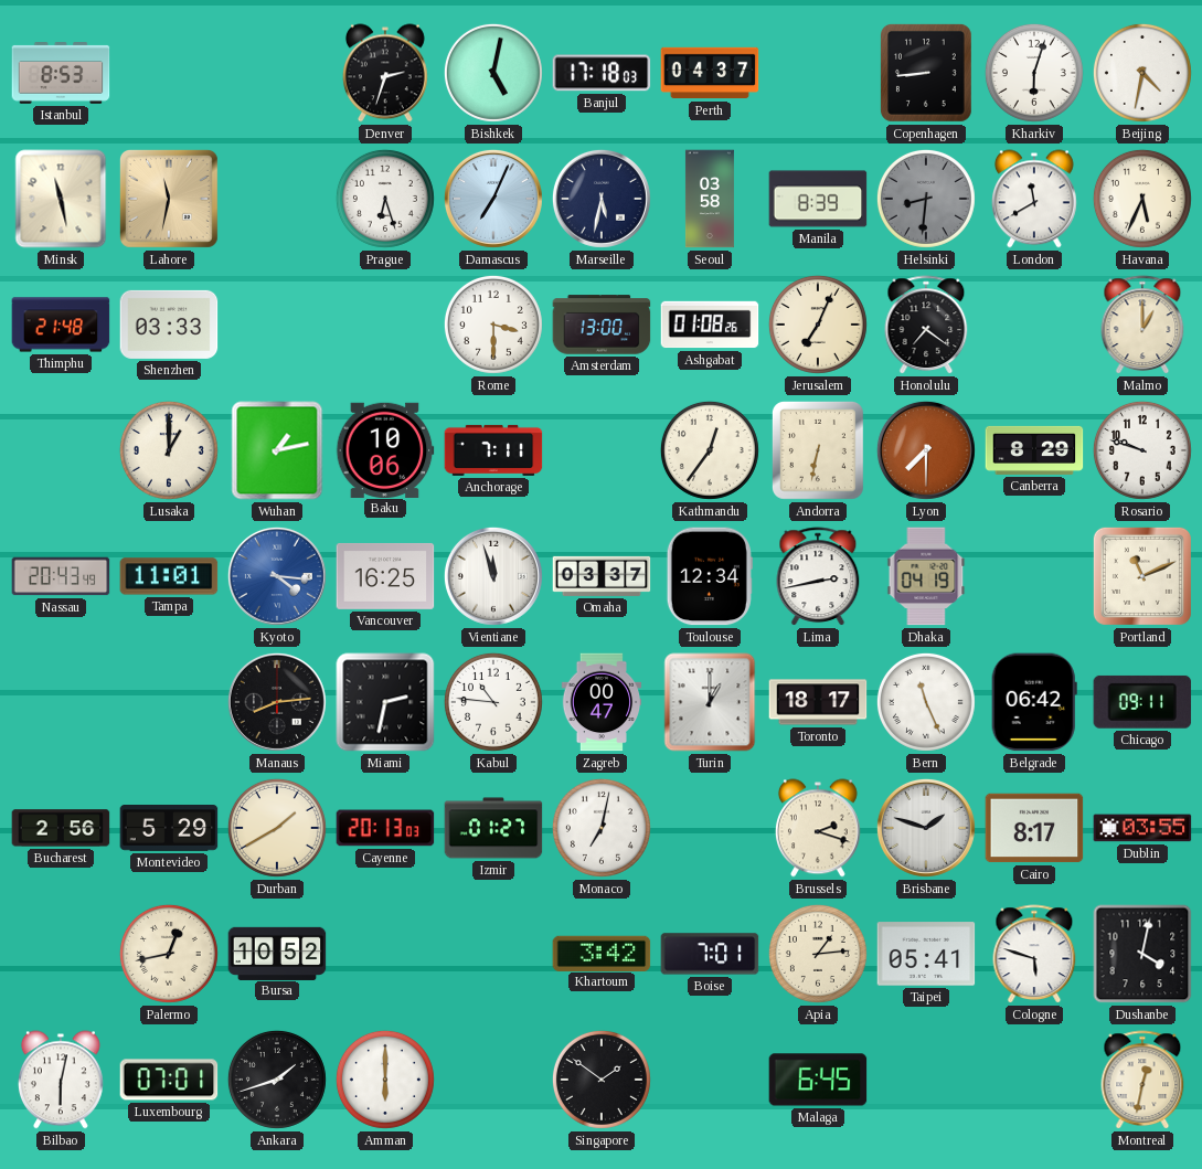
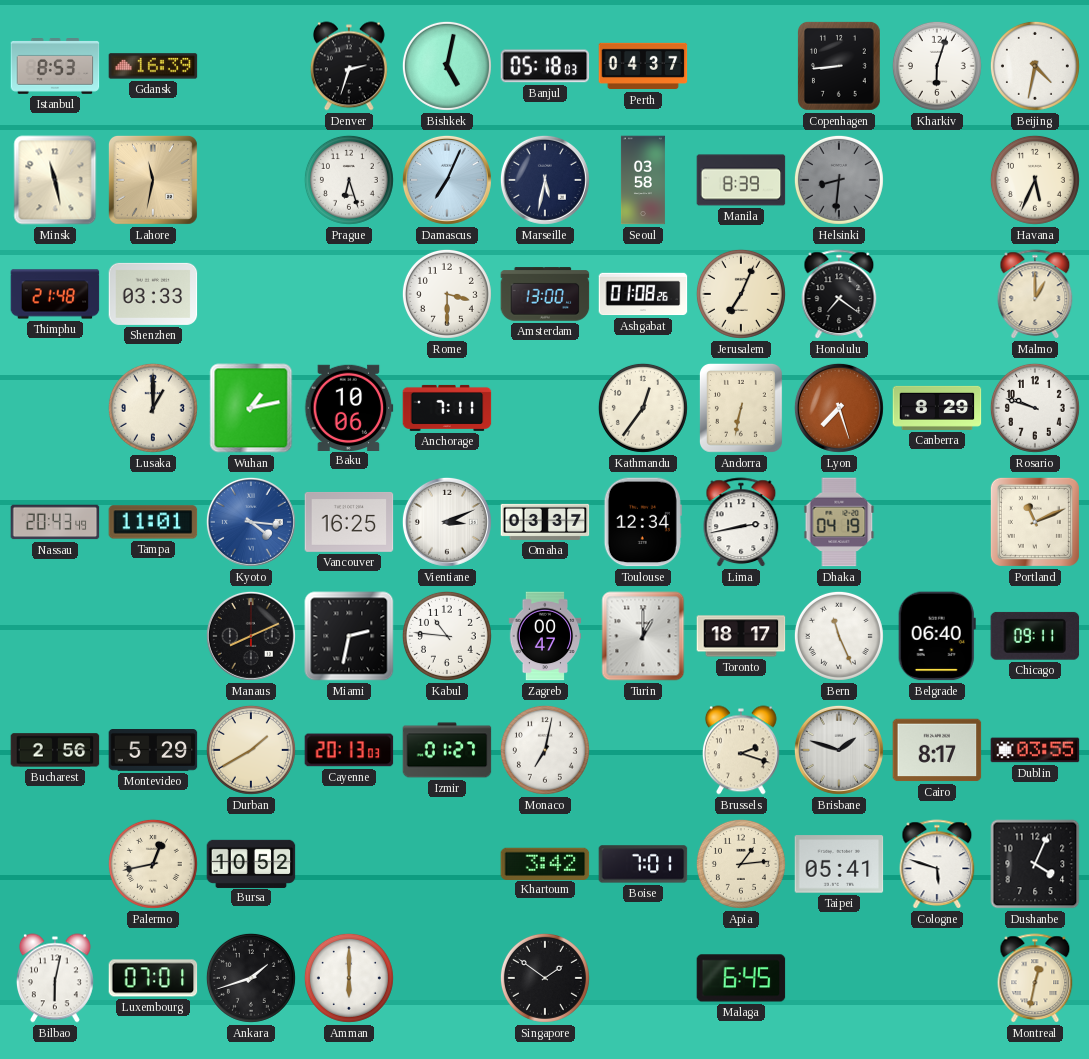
Gdansk: none -> 16:39 (153, 66)
Banjul: 17:18 -> 05:18 (545, 66)
London: 11:40 -> none (1034, 199)
Lyon: 7:30 -> 7:27 (839, 408)
Vientiane: 11:57 -> 3:11 (447, 522)
Manaus: 8:14 -> 8:11 (251, 636)
Belgrade: 06:42 -> 06:40 (937, 636)
Dushanbe: 4:02 -> 4:04 (1035, 864)
